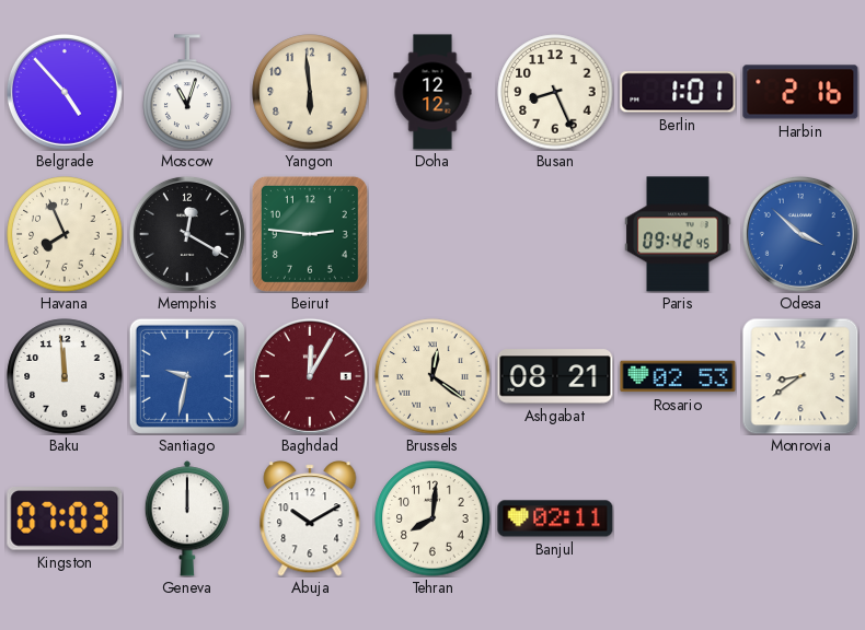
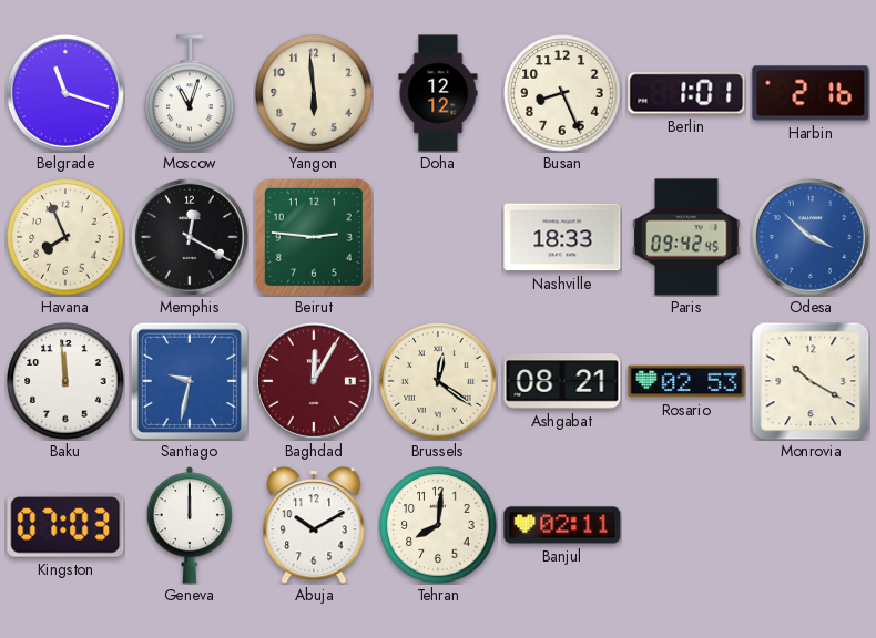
Belgrade: 4:53 -> 11:18 (65, 93)
Nashville: none -> 18:33 (562, 237)
Monrovia: 8:39 -> 10:20 (811, 381)
